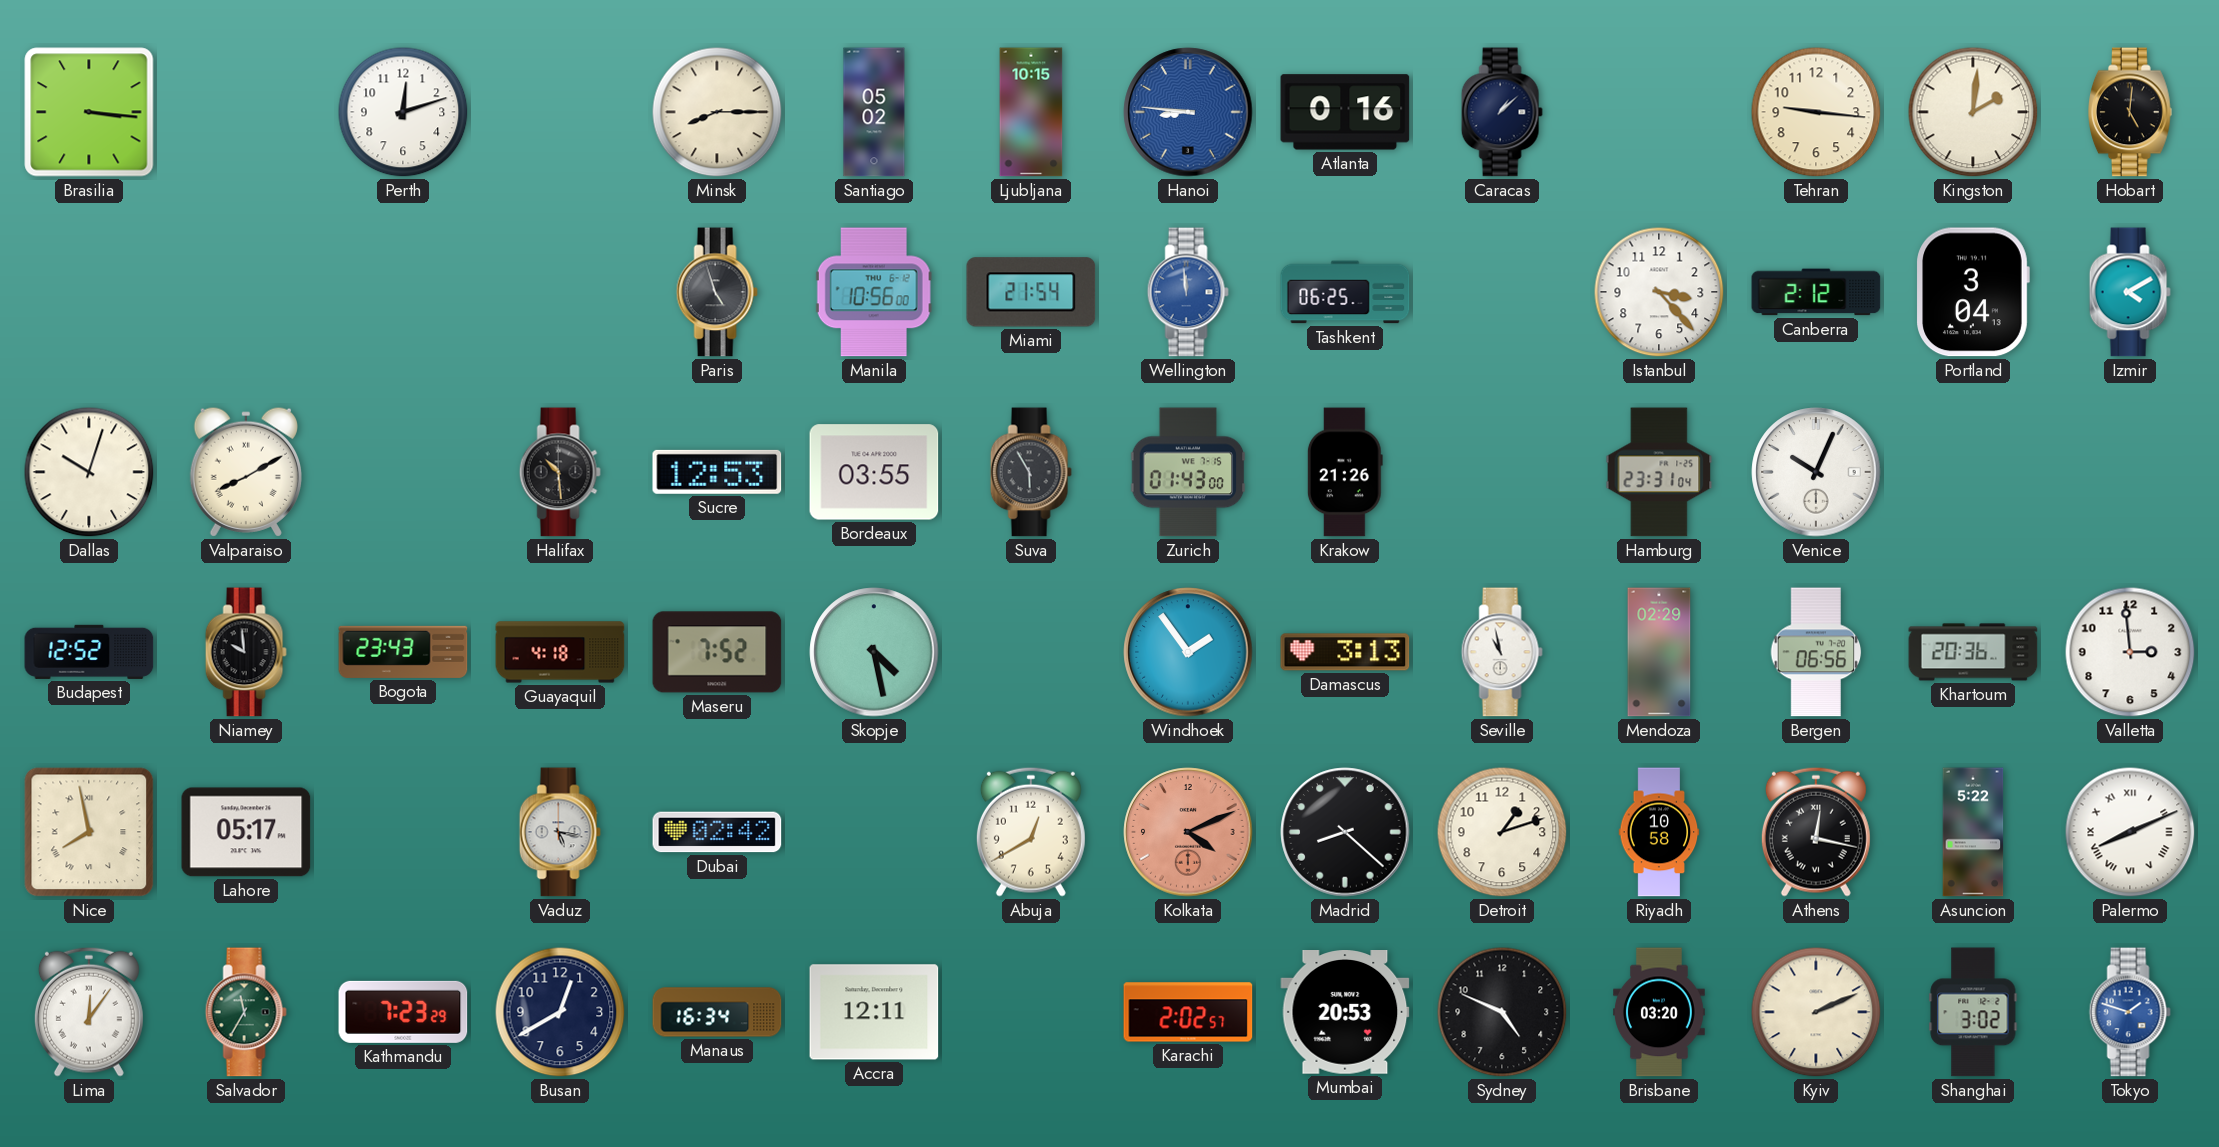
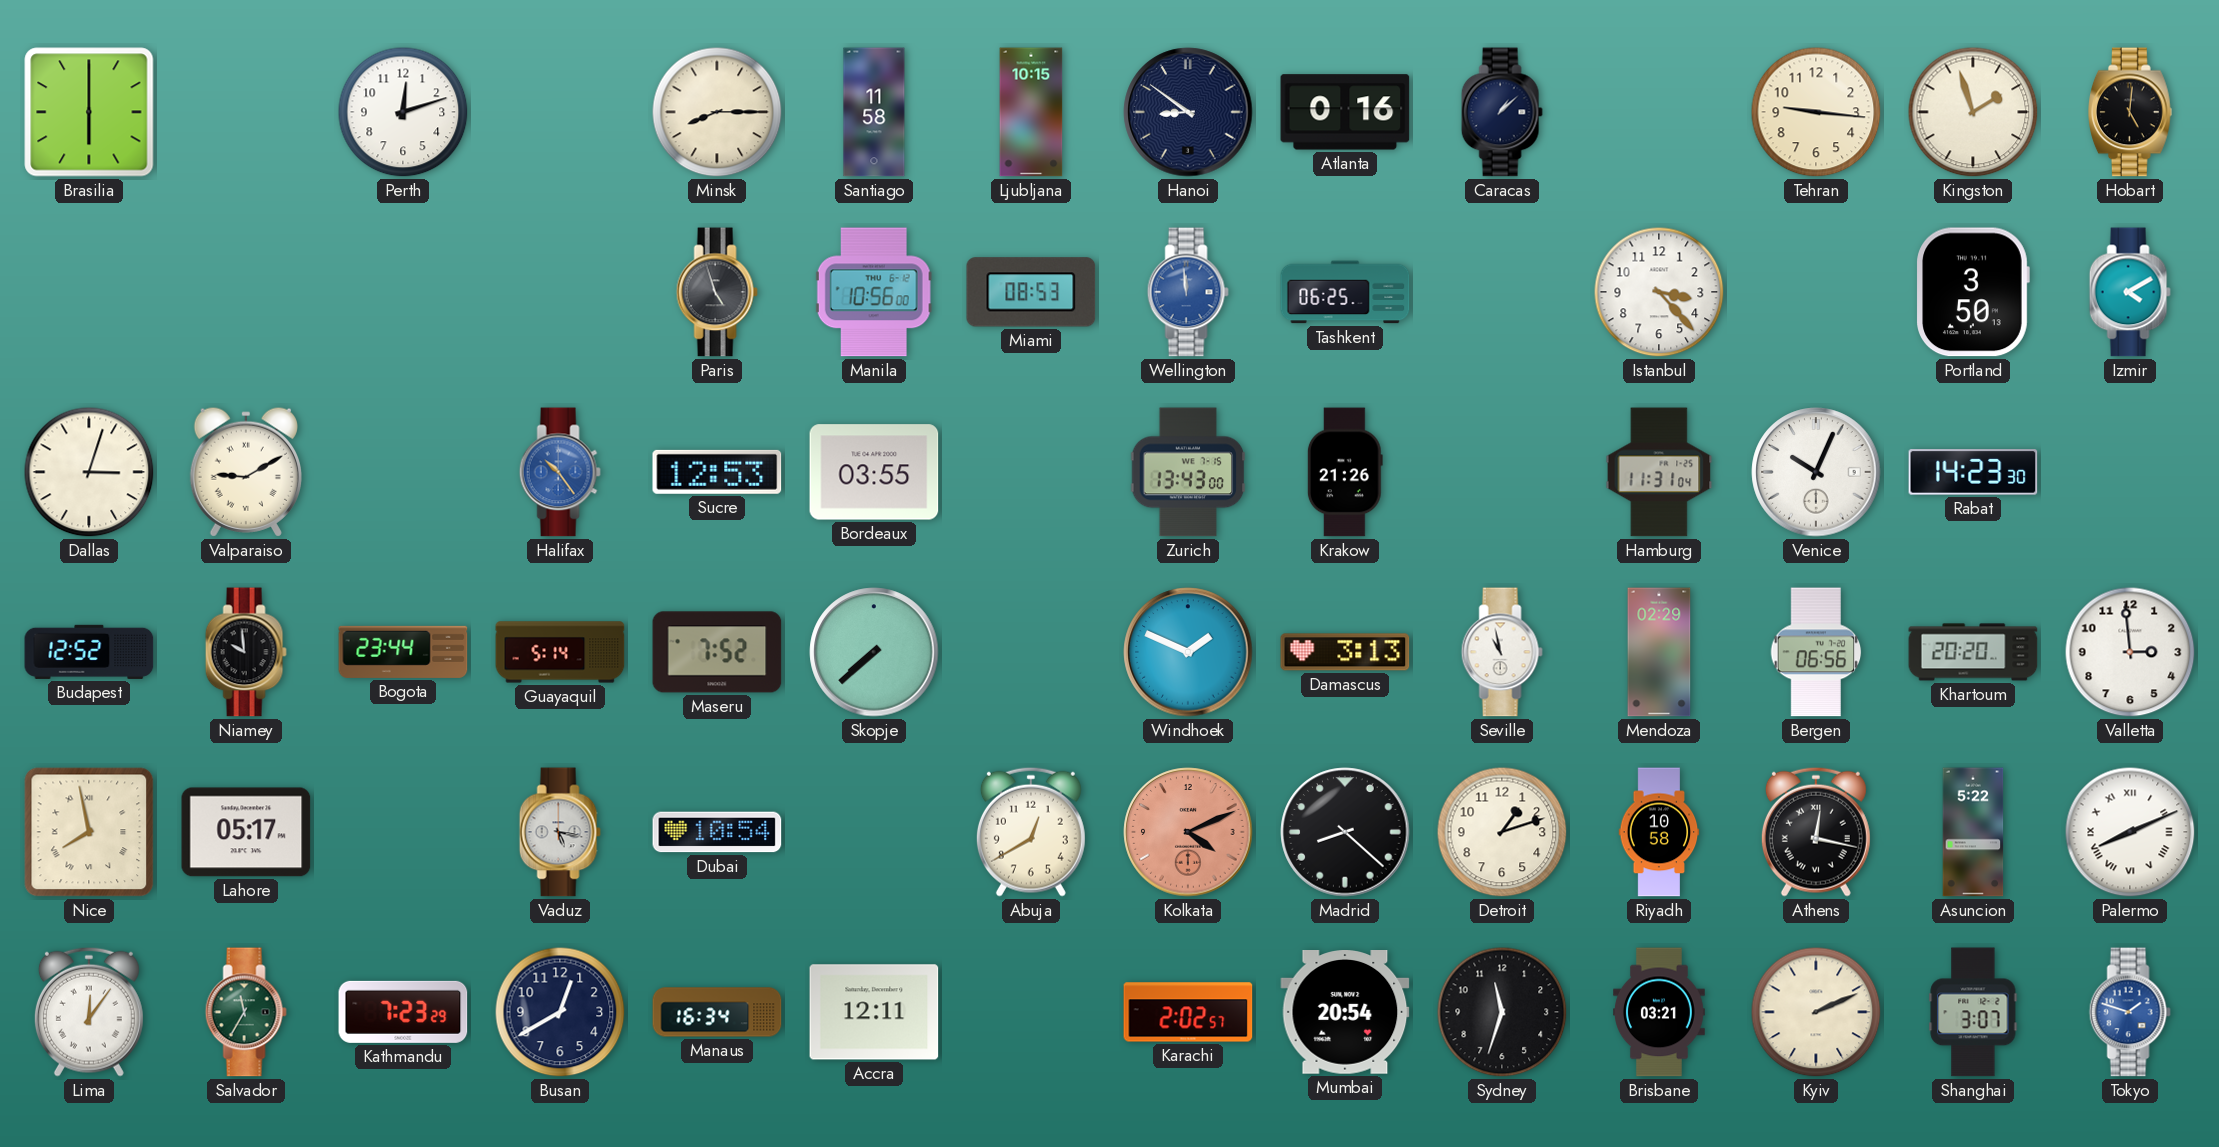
Brasilia: 3:16 -> 6:00 (89, 112)
Santiago: 05:02 -> 11:58 (874, 112)
Hanoi: 8:46 -> 8:51 (1188, 112)
Hanoi dial: blue -> navy (1188, 112)
Kingston: 2:01 -> 1:57 (1973, 112)
Miami: 21:54 -> 08:53 (1031, 292)
Canberra: 2:12 -> none (1816, 292)
Portland: 3:04 -> 3:50 (1973, 292)
Dallas: 10:03 -> 3:03 (89, 472)
Valparaiso: 8:10 -> 9:10 (246, 472)
Halifax: 10:29 -> 10:24 (560, 472)
Halifax dial: black -> blue (560, 472)
Suva: 5:55 -> none (1031, 472)
Zurich: 01:43 -> 13:43 (1188, 472)
Hamburg: 23:31 -> 11:31 (1659, 472)
Rabat: none -> 14:23 (1973, 472)
Bogota: 23:43 -> 23:44 (403, 652)
Guayaquil: 4:18 -> 5:14 (560, 652)
Skopje: 4:28 -> 7:38 (874, 652)
Windhoek: 1:54 -> 1:49 (1188, 652)
Khartoum: 20:36 -> 20:20 (1973, 652)
Dubai: 02:42 -> 10:54 (717, 832)
Mumbai: 20:53 -> 20:54 (1345, 1013)
Sydney: 4:49 -> 11:33 (1502, 1012)
Brisbane: 03:20 -> 03:21 (1660, 1012)
Shanghai: 3:02 -> 3:07 (1973, 1012)
